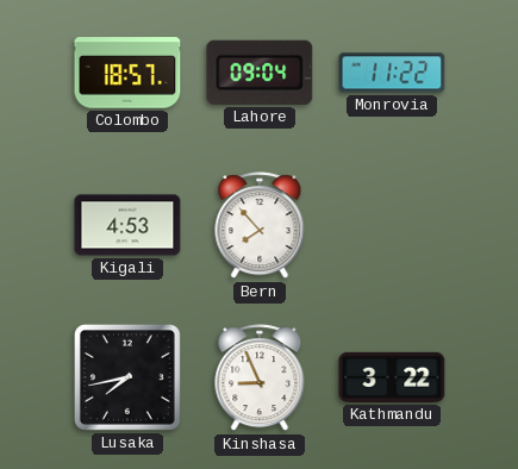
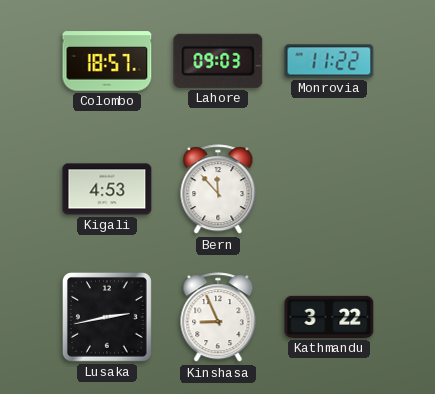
Lahore: 09:04 -> 09:03 (218, 61)
Bern: 7:53 -> 11:53 (218, 190)
Lusaka: 7:43 -> 2:43 (107, 317)
